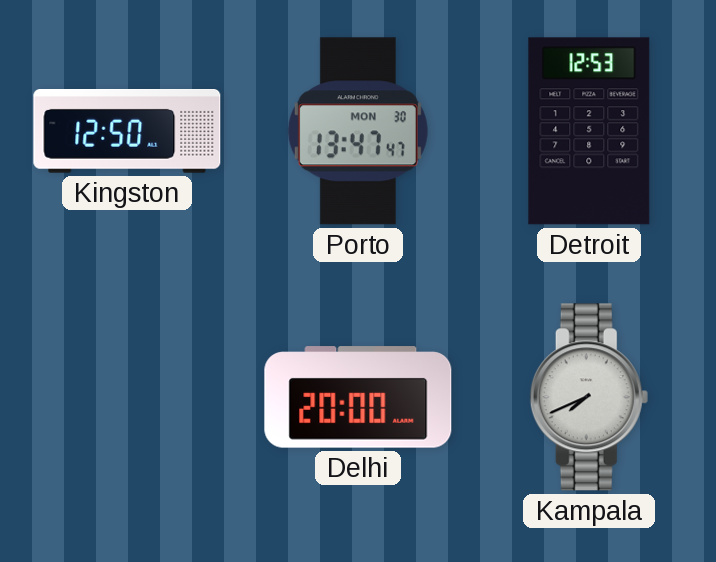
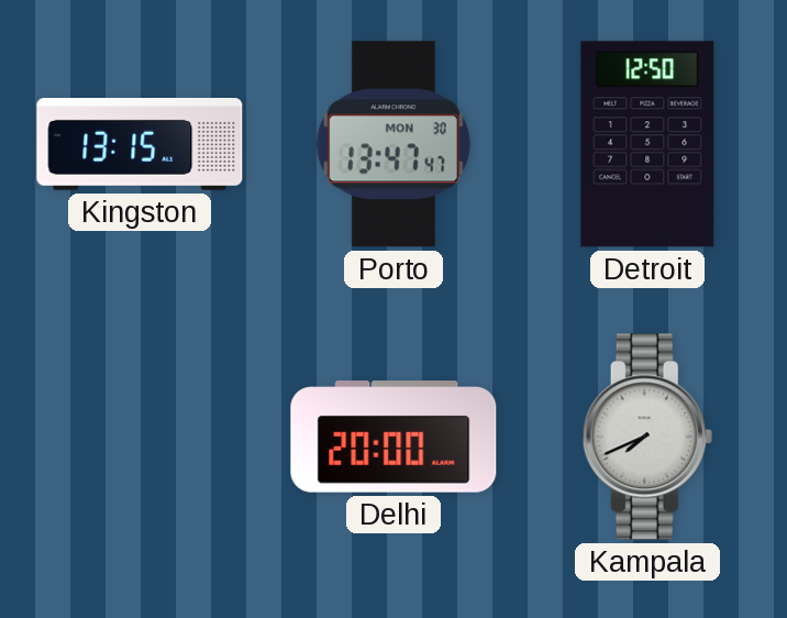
Kingston: 12:50 -> 13:15 (140, 145)
Detroit: 12:53 -> 12:50 (647, 144)
